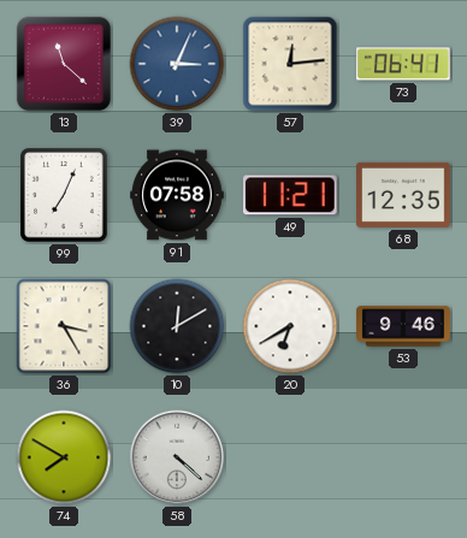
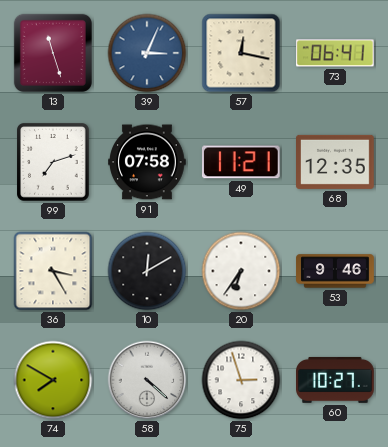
13: 11:22 -> 11:27 (53, 53)
57: 12:14 -> 12:17 (241, 53)
99: 7:04 -> 7:12 (54, 163)
20: 6:40 -> 6:36 (241, 271)
75: none -> 2:57 (241, 380)
60: none -> 10:27 (336, 380)
